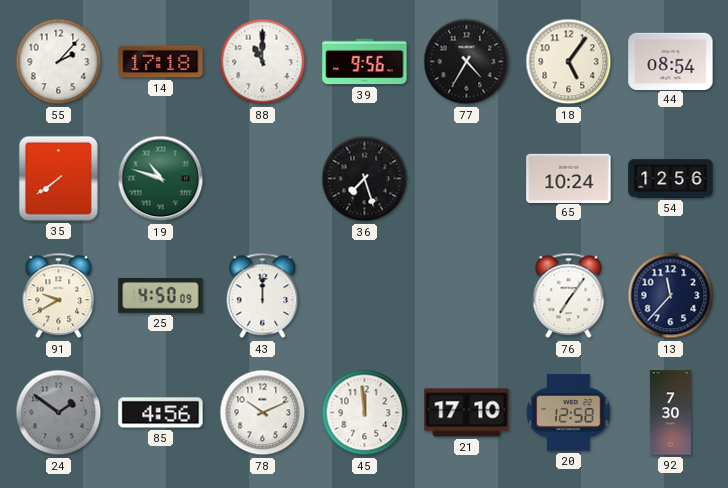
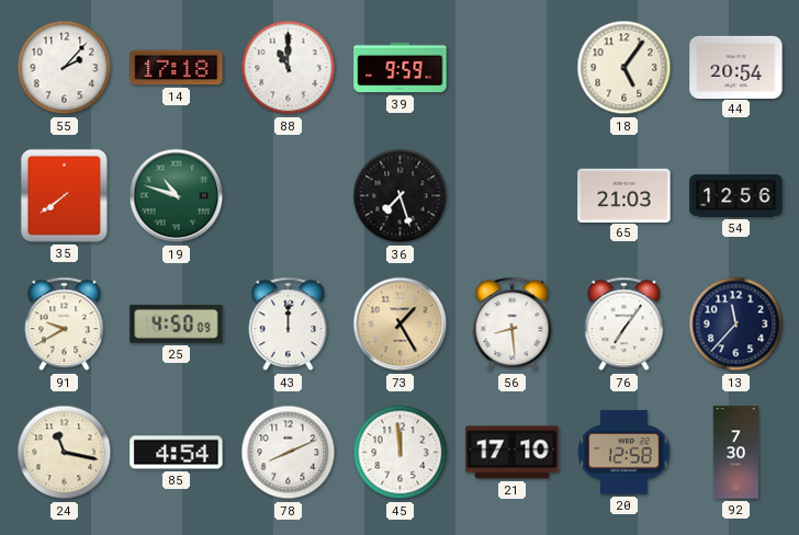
39: 9:56 -> 9:59 (401, 68)
77: 4:35 -> none (467, 62)
44: 08:54 -> 20:54 (736, 67)
65: 10:24 -> 21:03 (624, 195)
73: none -> 1:25 (401, 325)
56: none -> 8:29 (513, 325)
24: 1:51 -> 11:17 (65, 453)
24 dial: grey -> cream (65, 453)
85: 4:56 -> 4:54 (177, 453)
78: 10:11 -> 8:11 (289, 453)
